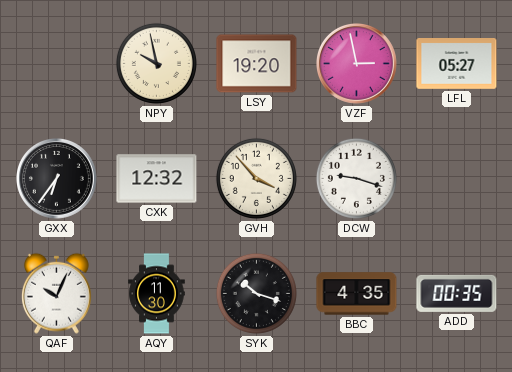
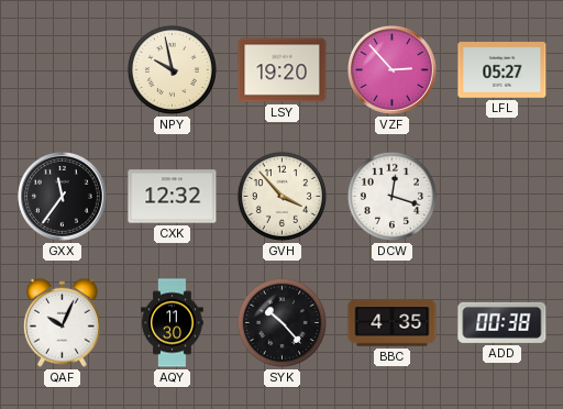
VZF: 2:58 -> 2:53 (393, 70)
GXX: 6:36 -> 11:36 (63, 197)
DCW: 9:18 -> 12:18 (391, 196)
SYK: 10:18 -> 10:23 (281, 322)
ADD: 00:35 -> 00:38 (503, 322)
